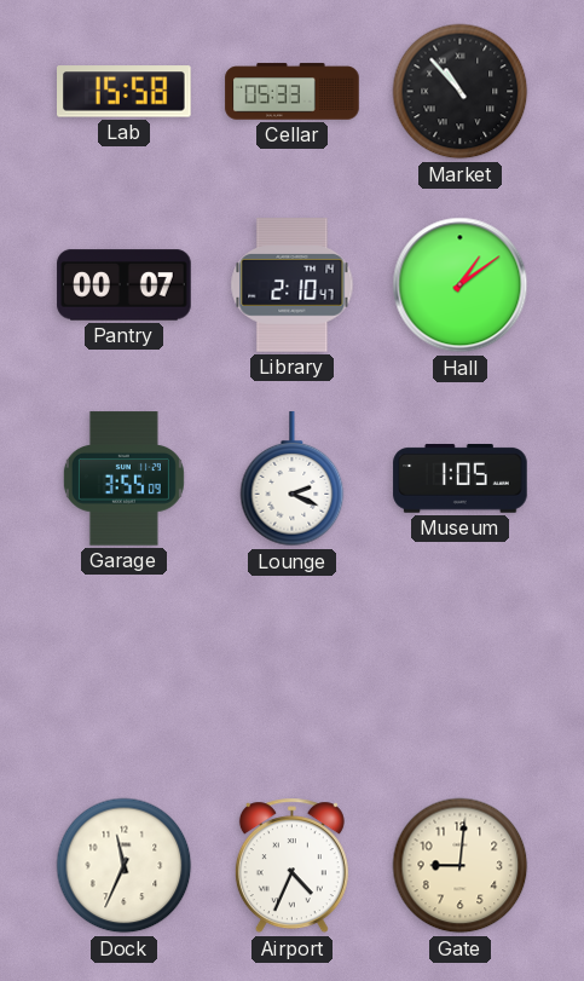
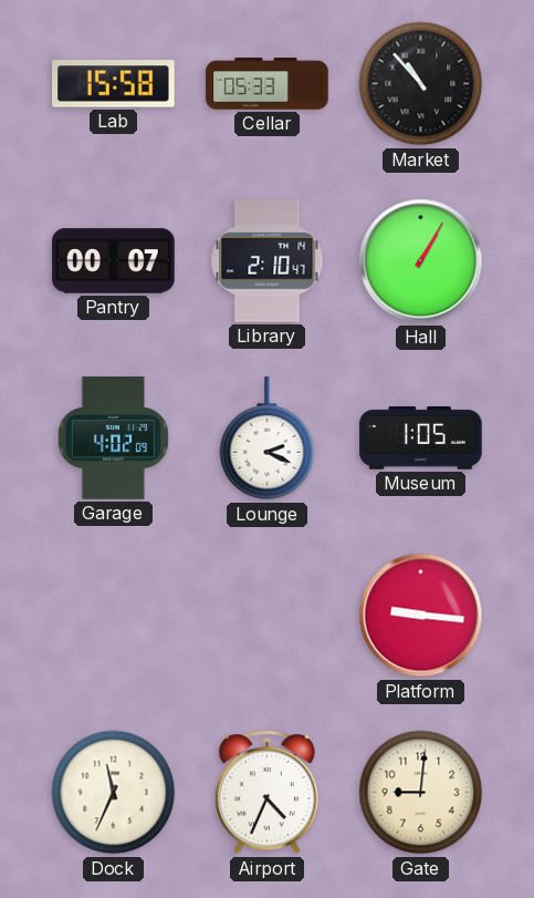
Hall: 1:09 -> 1:05 (421, 261)
Garage: 3:55 -> 4:02 (113, 438)
Platform: none -> 9:16 (421, 616)
